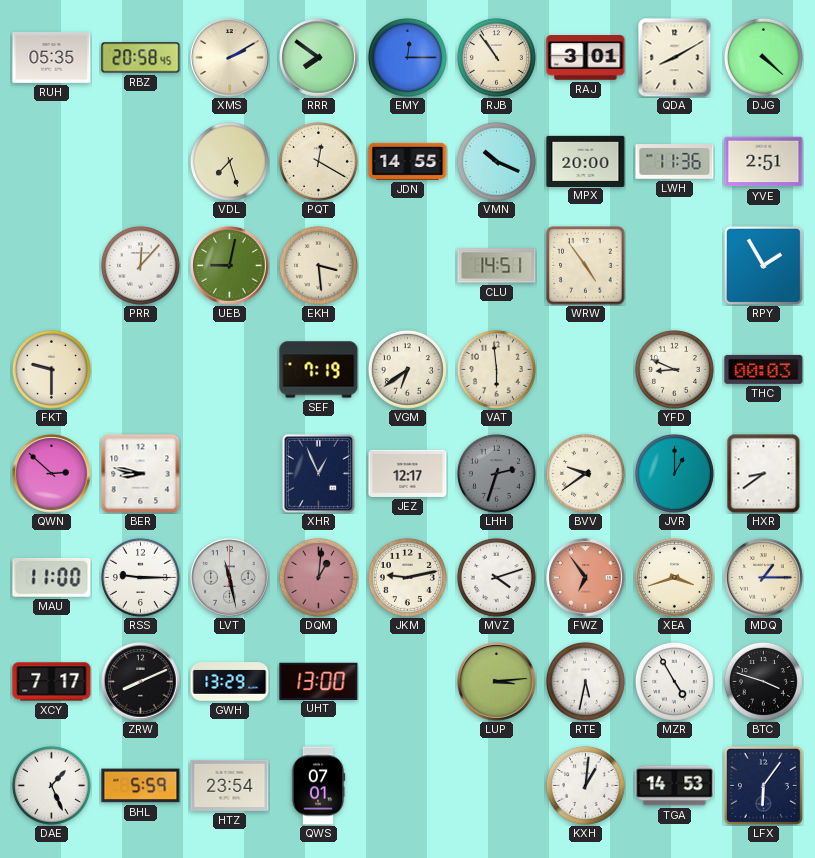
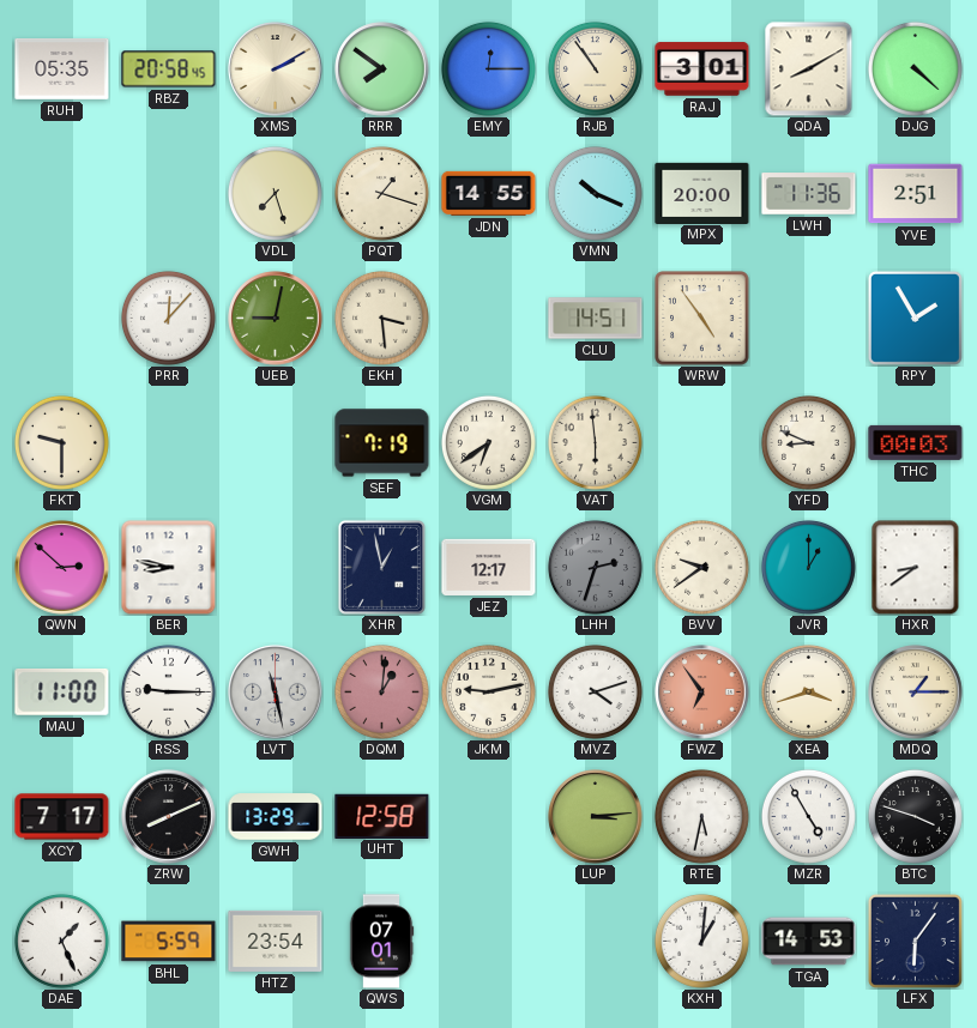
PQT: 12:20 -> 1:18 (381, 193)
XHR: 12:56 -> 12:58 (381, 567)
UHT: 13:00 -> 12:58 (382, 816)
